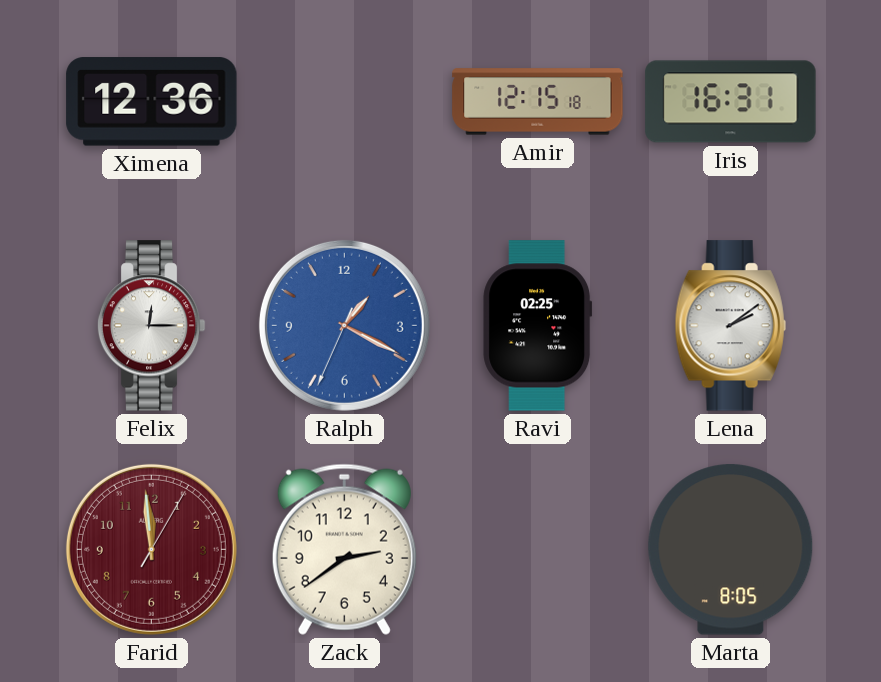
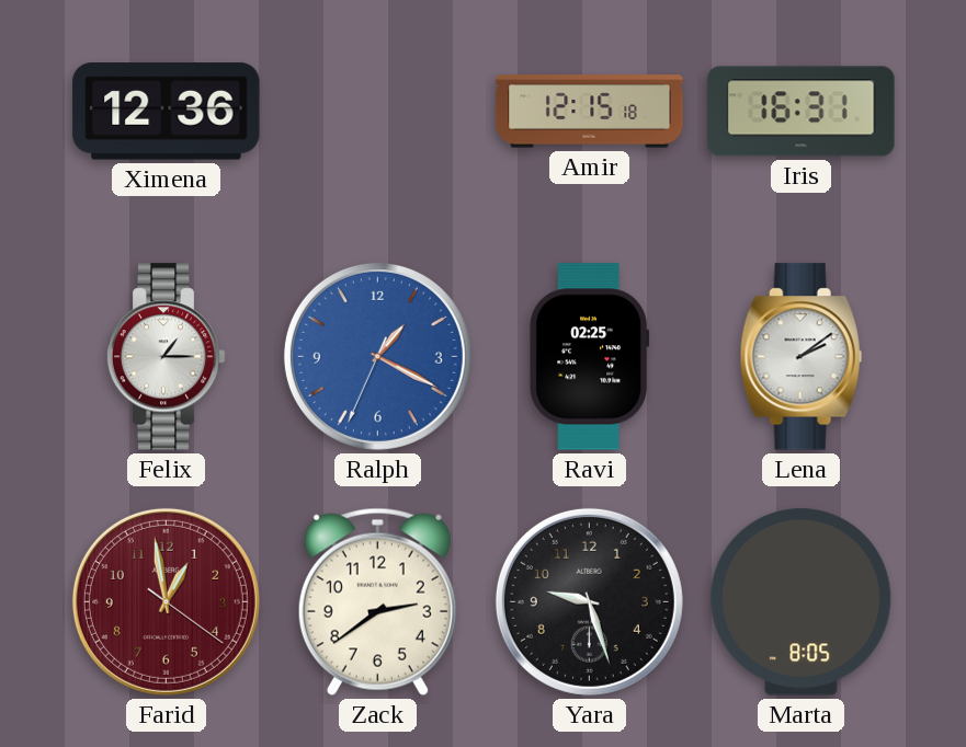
Felix: 12:15 -> 1:15 (166, 357)
Farid: 11:59 -> 12:58 (166, 601)
Yara: none -> 9:27 (589, 601)
